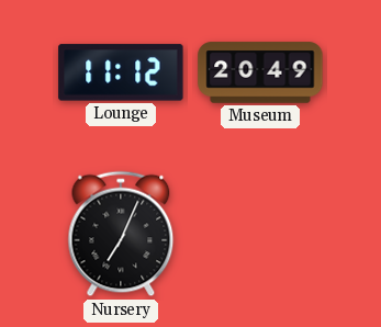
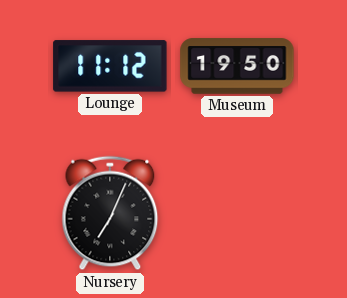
Museum: 20:49 -> 19:50 (237, 66)
